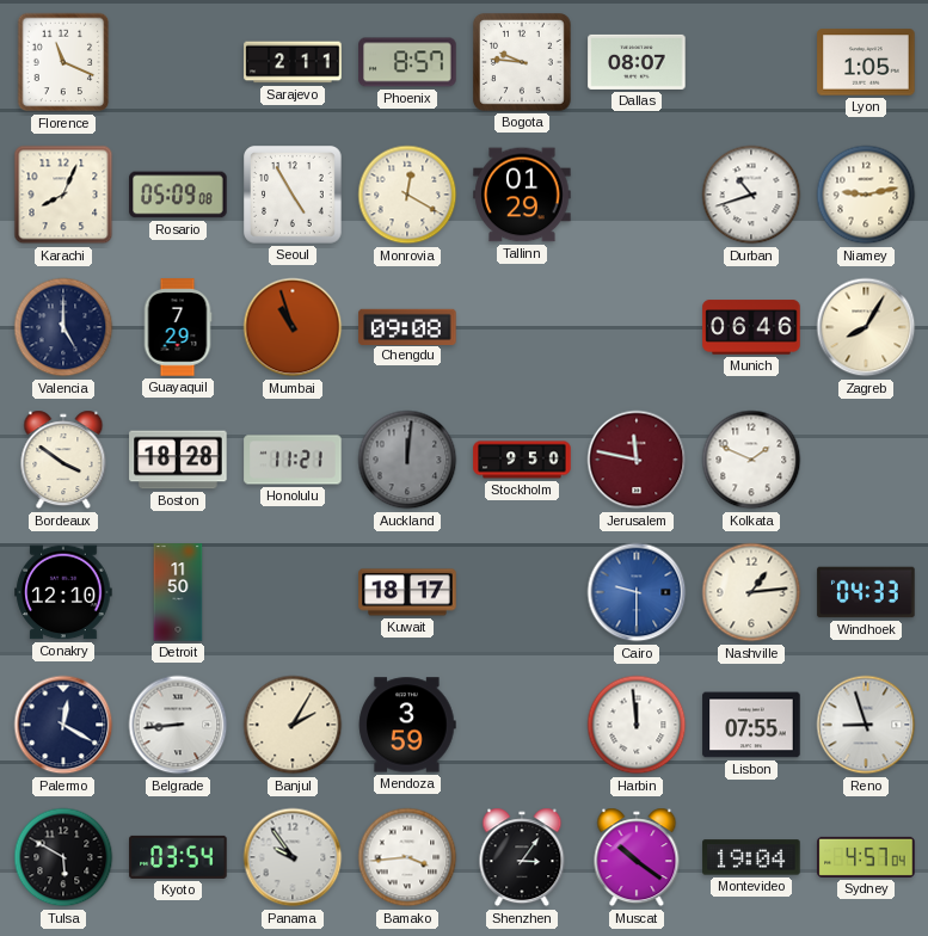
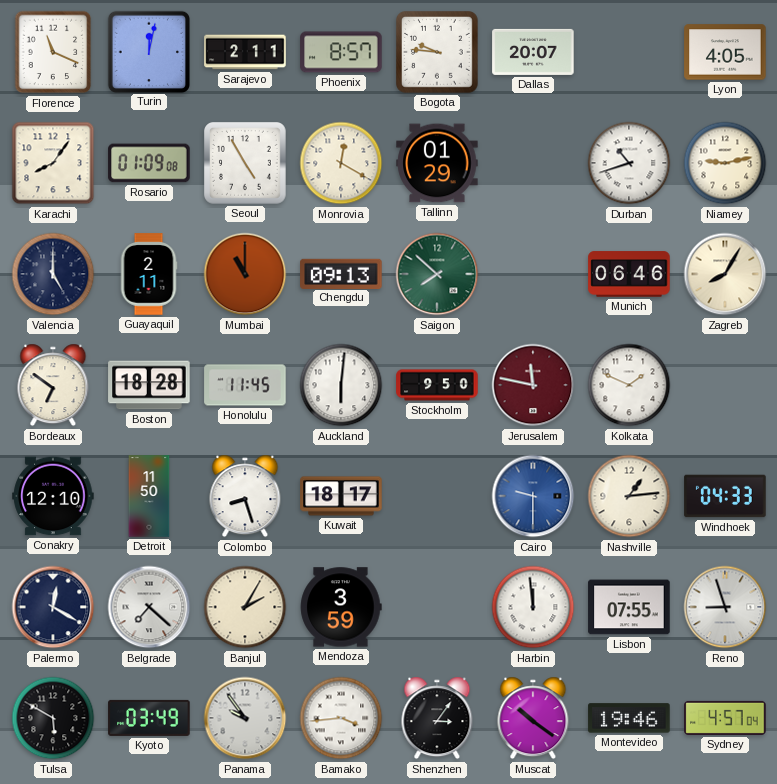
Turin: none -> 12:02 (148, 51)
Dallas: 08:07 -> 20:07 (533, 52)
Lyon: 1:05 -> 4:05 (725, 52)
Karachi: 8:04 -> 8:06 (53, 163)
Rosario: 05:09 -> 01:09 (149, 163)
Guayaquil: 7:29 -> 2:11 (149, 274)
Mumbai: 10:57 -> 11:00 (245, 274)
Chengdu: 09:08 -> 09:13 (341, 273)
Saigon: none -> 7:52 (437, 274)
Bordeaux: 3:51 -> 6:51 (53, 385)
Honolulu: 11:21 -> 11:45 (245, 385)
Auckland: 12:01 -> 6:01 (341, 385)
Auckland dial: grey -> white (341, 385)
Colombo: none -> 8:27 (245, 496)
Belgrade: 8:44 -> 7:22 (149, 607)
Kyoto: 03:54 -> 03:49 (149, 718)
Montevideo: 19:04 -> 19:46 (629, 718)
